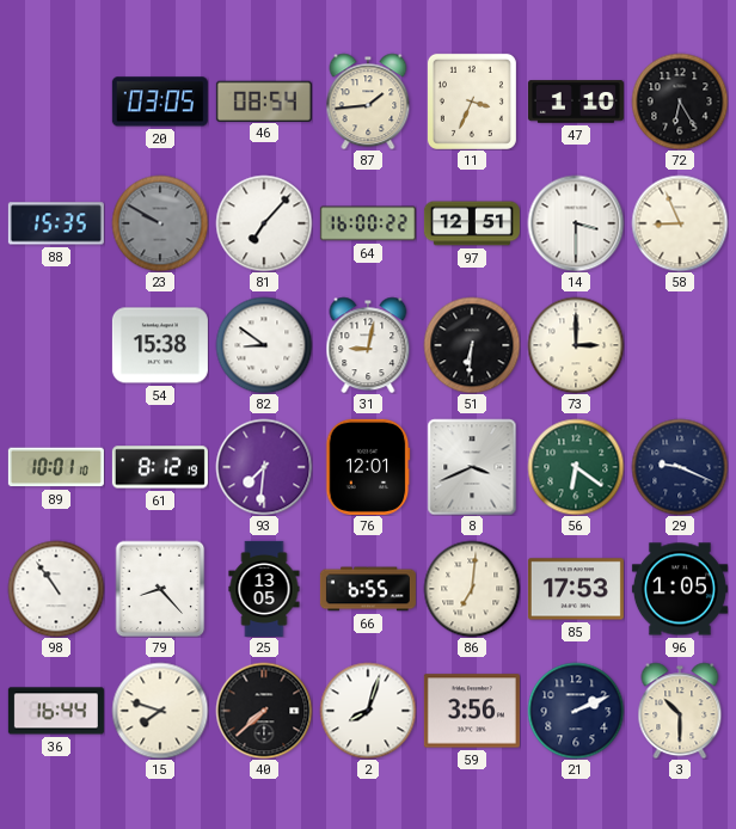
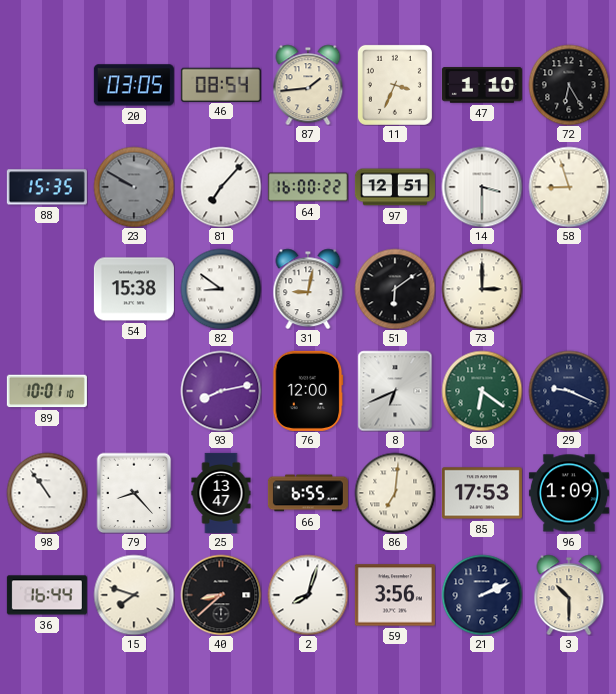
58: 8:56 -> 8:57 (569, 187)
51: 6:31 -> 6:09 (395, 289)
61: 8:12 -> none (160, 467)
93: 7:31 -> 8:13 (221, 391)
76: 12:01 -> 12:00 (308, 391)
8: 3:41 -> 6:41 (395, 391)
25: 13:05 -> 13:47 (221, 493)
96: 1:05 -> 1:09 (569, 493)
40: 7:38 -> 8:38 (221, 595)
